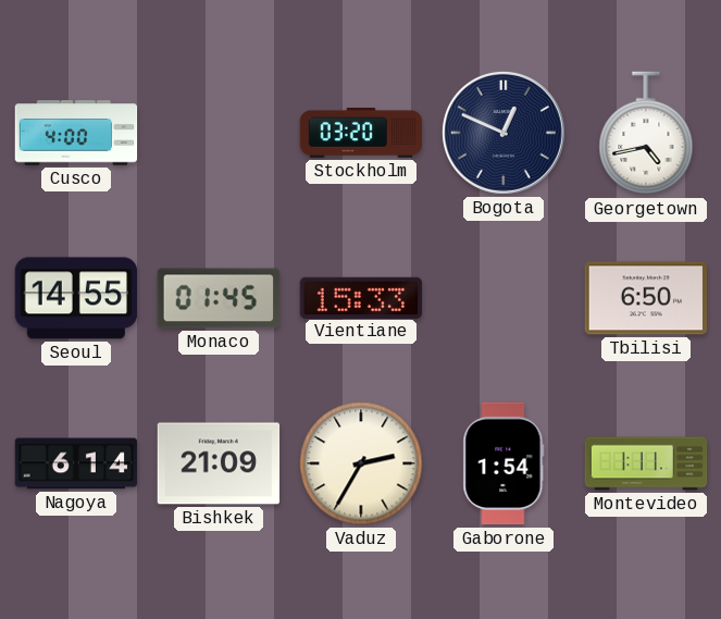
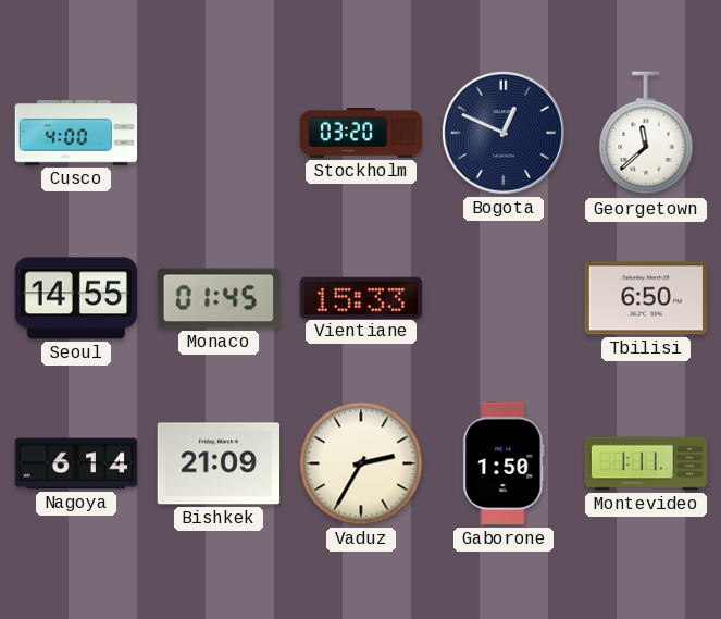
Georgetown: 4:43 -> 11:38 (646, 134)
Gaborone: 1:54 -> 1:50 (504, 463)
